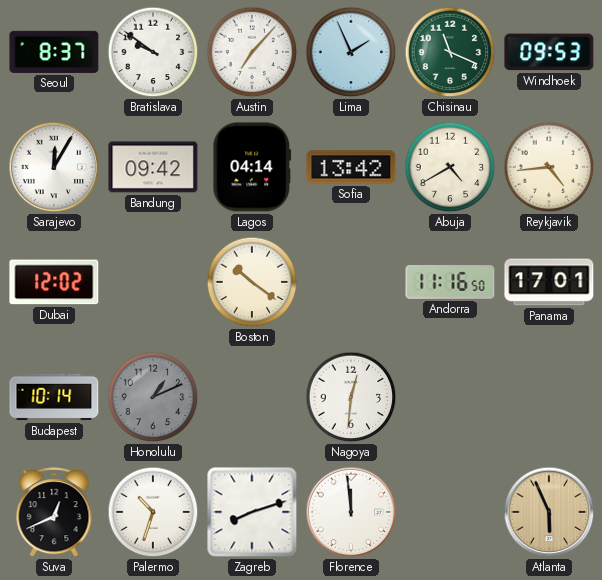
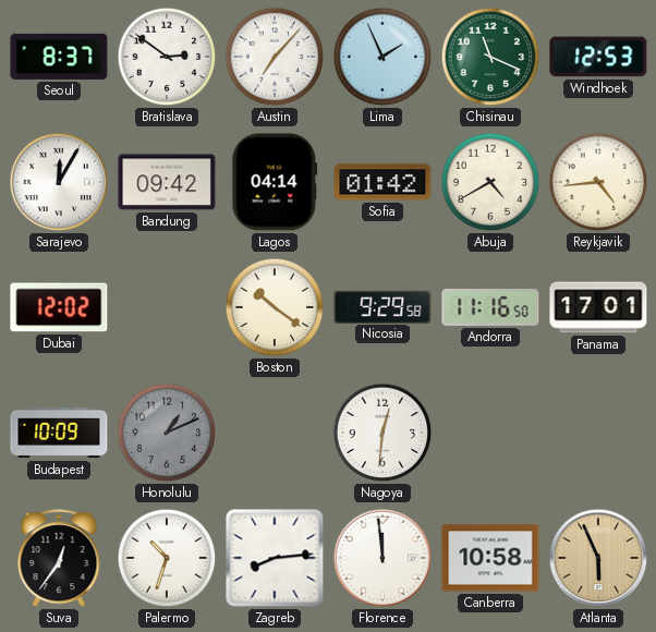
Bratislava: 9:51 -> 2:51 (167, 57)
Windhoek: 09:53 -> 12:53 (598, 57)
Sofia: 13:42 -> 01:42 (382, 182)
Nicosia: none -> 9:29 (382, 306)
Budapest: 10:14 -> 10:09 (59, 433)
Suva: 12:41 -> 12:36 (59, 559)
Zagreb: 8:12 -> 8:14 (275, 558)
Canberra: none -> 10:58 (490, 558)
